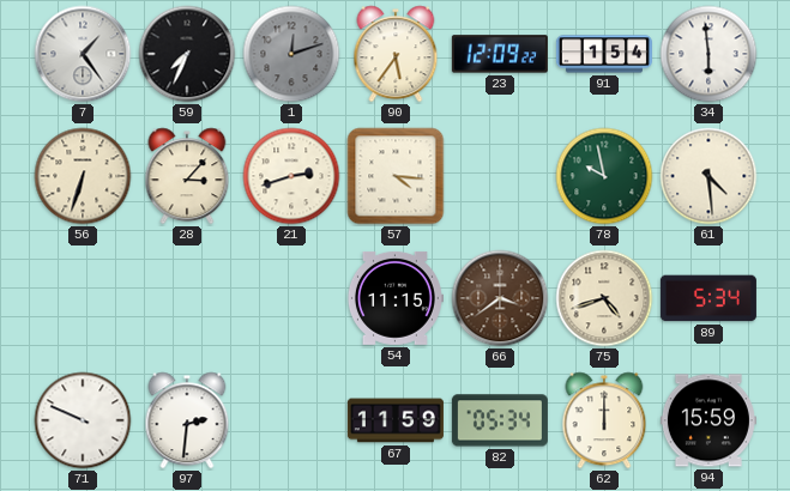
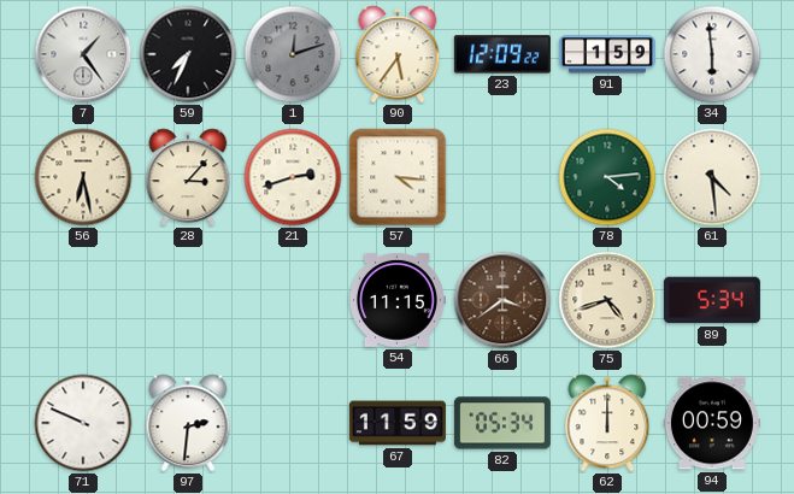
91: 1:54 -> 1:59 (607, 54)
56: 6:33 -> 6:28 (83, 177)
78: 9:58 -> 4:14 (607, 177)
94: 15:59 -> 00:59 (712, 423)
